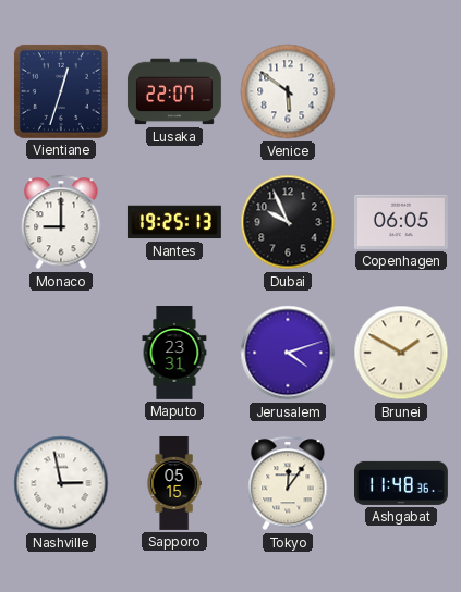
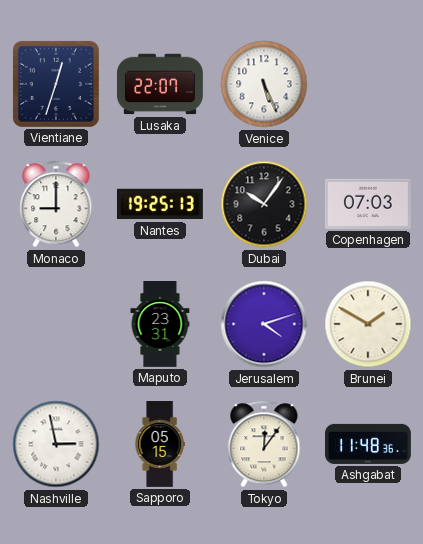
Venice: 5:51 -> 5:26 (264, 84)
Dubai: 9:56 -> 10:06 (264, 204)
Copenhagen: 06:05 -> 07:03 (368, 204)
